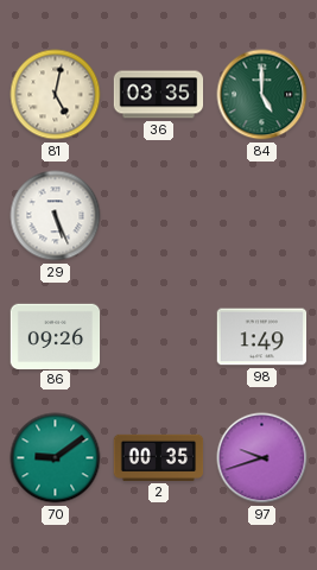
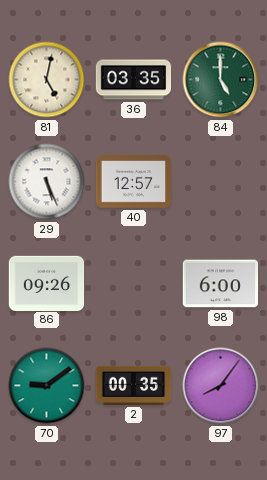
40: none -> 12:57 (134, 182)
98: 1:49 -> 6:00 (221, 284)
97: 9:42 -> 8:06 (221, 386)
